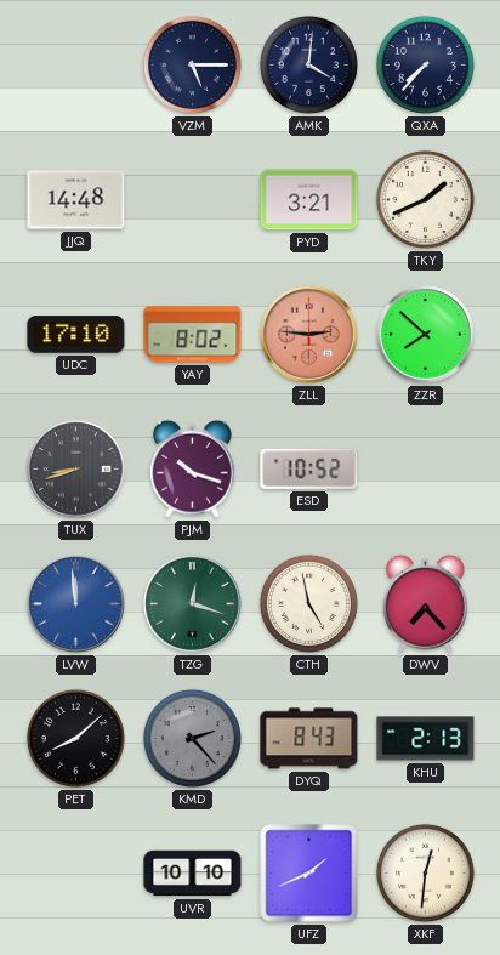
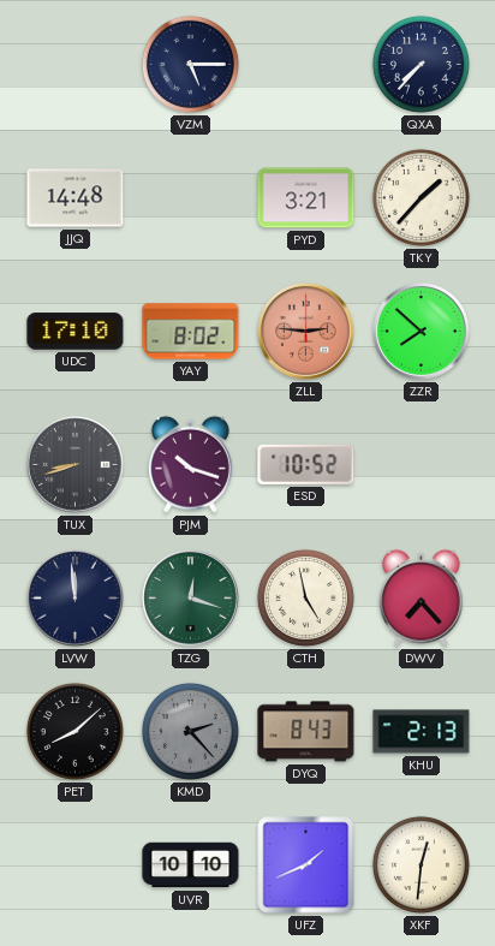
AMK: 4:01 -> none (308, 64)
TKY: 1:41 -> 1:37 (421, 197)
LVW dial: blue -> navy (76, 599)
